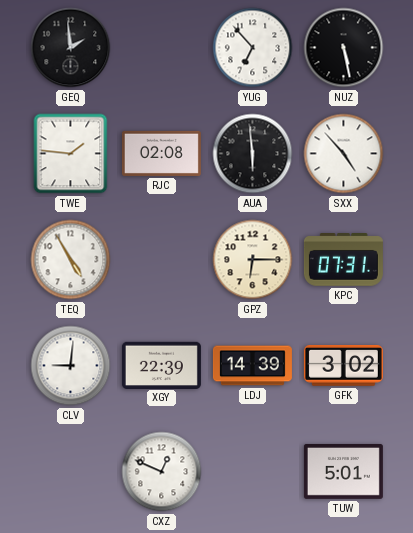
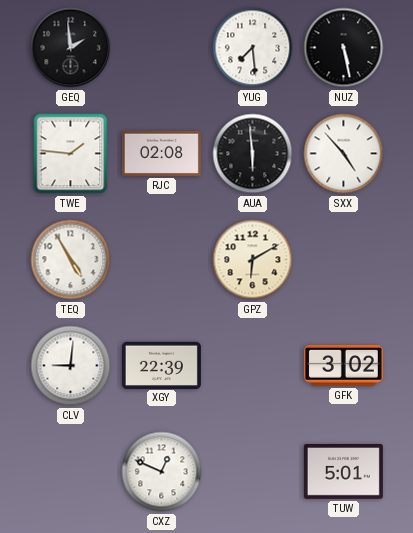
YUG: 6:53 -> 7:29 (253, 48)
GPZ: 6:15 -> 6:10 (253, 260)
KPC: 07:31 -> none (343, 260)
LDJ: 14:39 -> none (252, 366)
